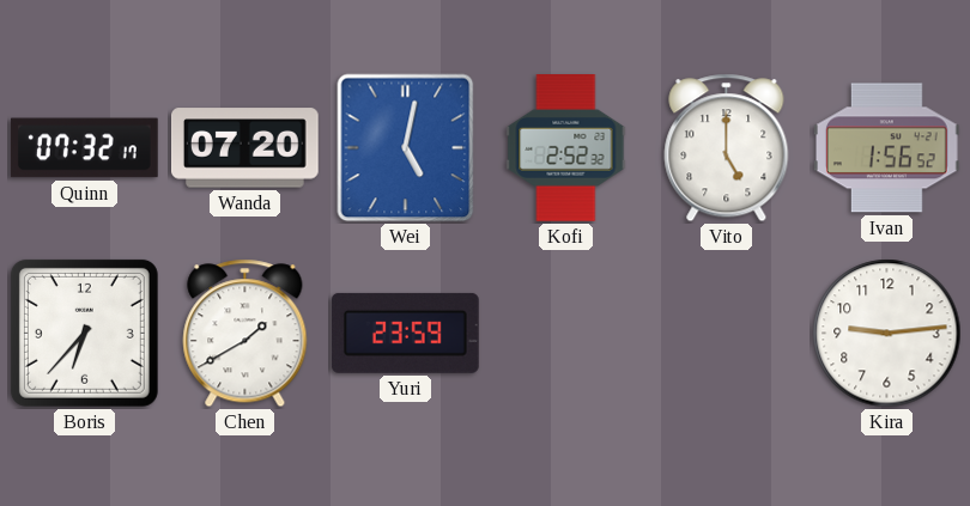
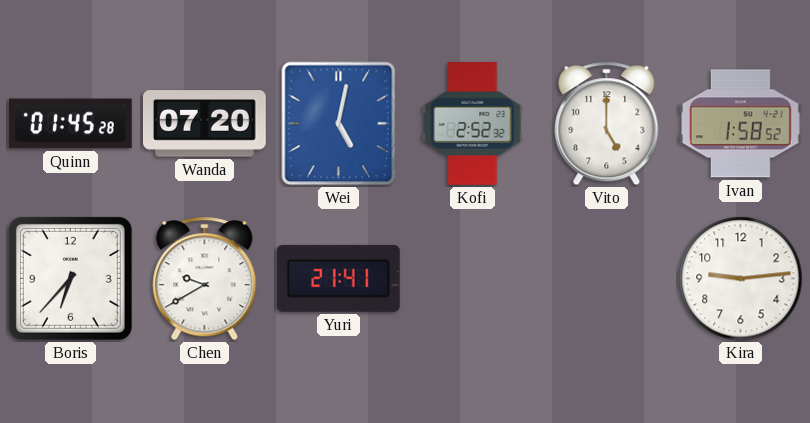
Quinn: 07:32 -> 01:45 (71, 124)
Ivan: 1:56 -> 1:58 (740, 124)
Chen: 1:40 -> 9:40 (205, 279)
Yuri: 23:59 -> 21:41 (338, 278)
